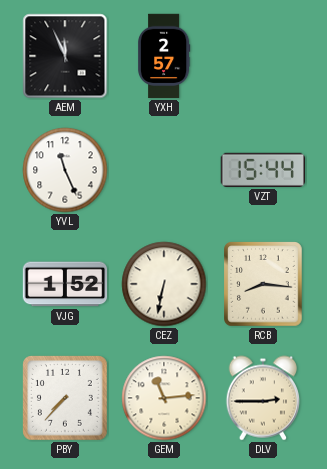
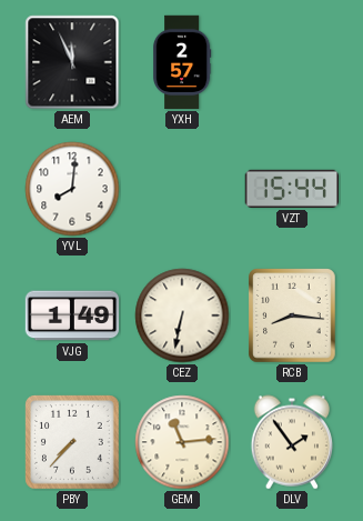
YVL: 11:26 -> 8:01 (72, 189)
VJG: 1:52 -> 1:49 (72, 315)
DLV: 2:45 -> 1:54 (291, 442)
